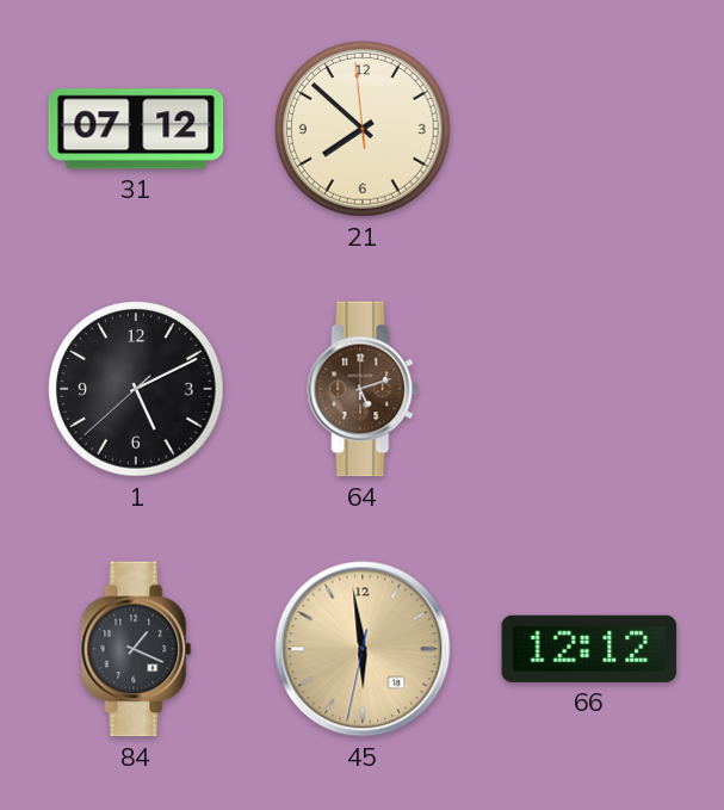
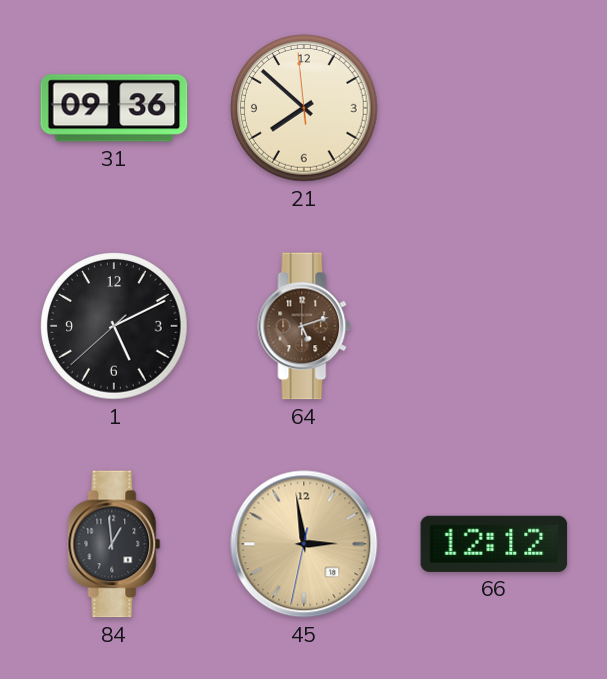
31: 07:12 -> 09:36 (114, 108)
84: 1:19 -> 12:59 (114, 544)
45: 5:58 -> 2:58 (304, 544)
